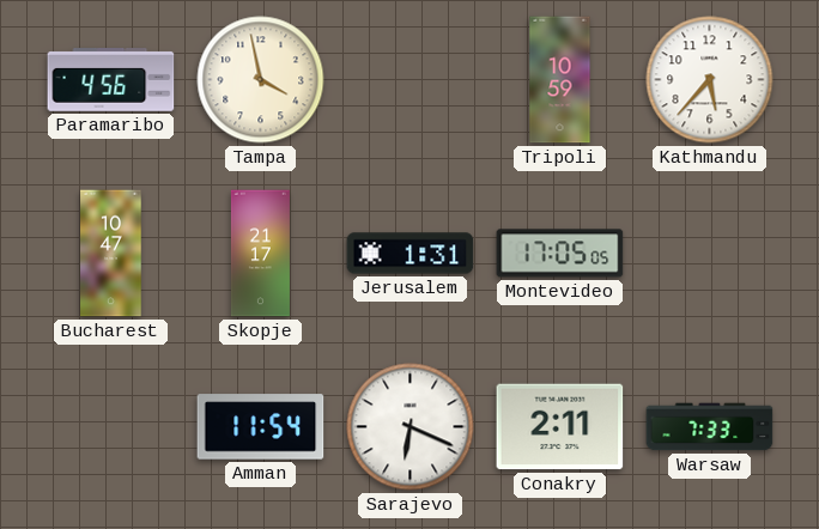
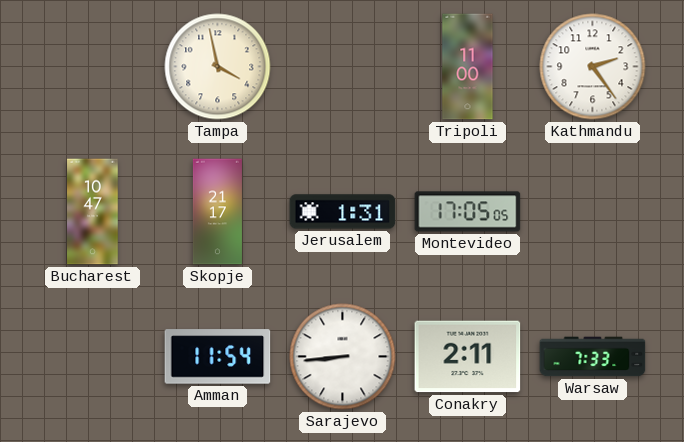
Paramaribo: 4:56 -> none (111, 80)
Tripoli: 10:59 -> 11:00 (468, 67)
Kathmandu: 5:37 -> 2:24 (593, 67)
Sarajevo: 6:19 -> 8:44 (343, 357)
